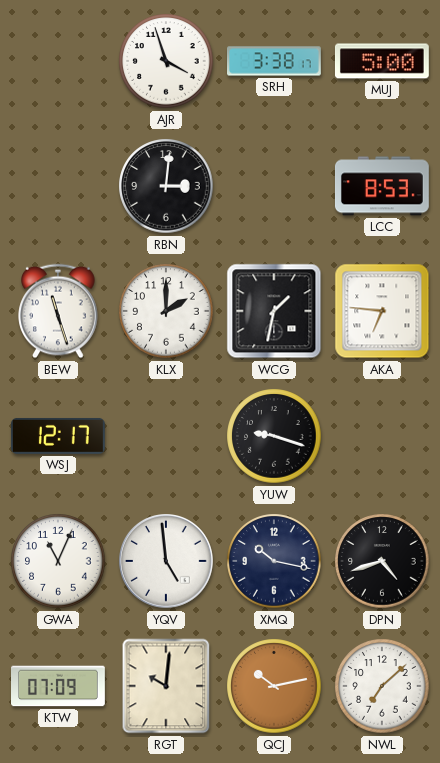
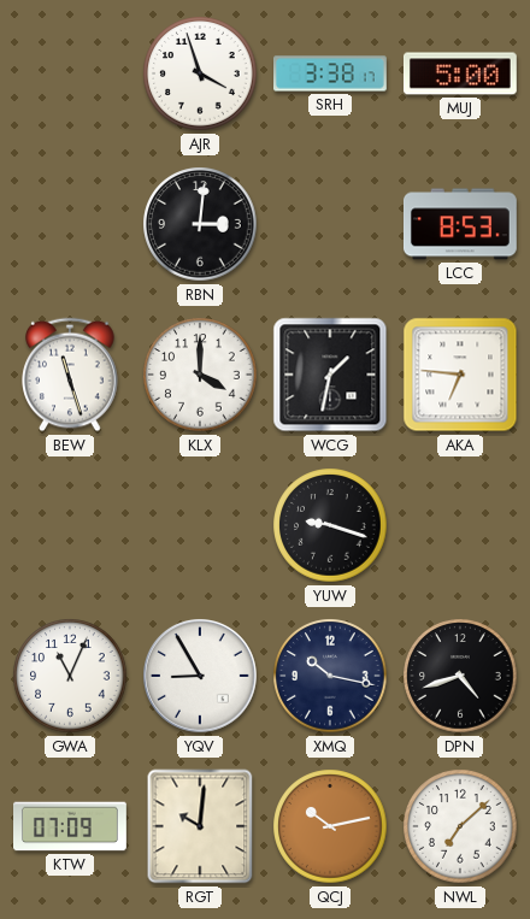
KLX: 2:00 -> 4:00 (200, 375)
WSJ: 12:17 -> none (58, 436)
YQV: 4:59 -> 8:55 (201, 677)
